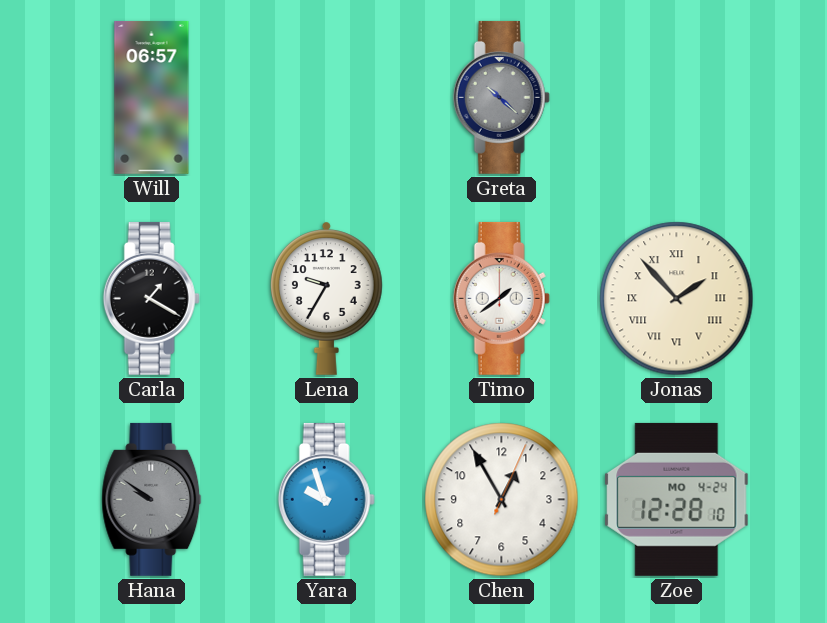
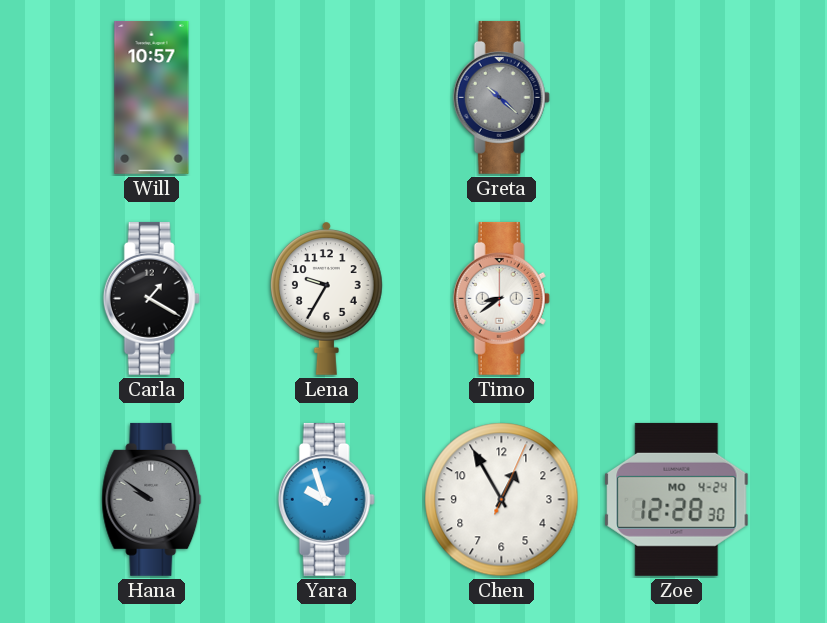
Will: 06:57 -> 10:57 (152, 97)
Timo: 1:39 -> 8:39 (501, 298)
Jonas: 1:53 -> none (677, 299)
Zoe: 12:28:10 -> 12:28:30 (677, 499)
